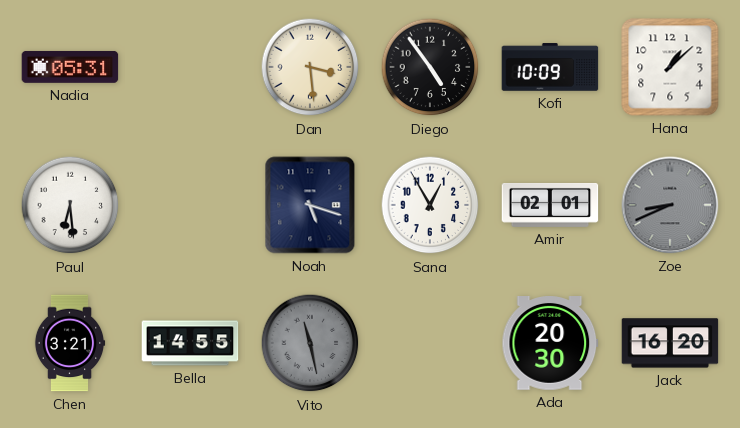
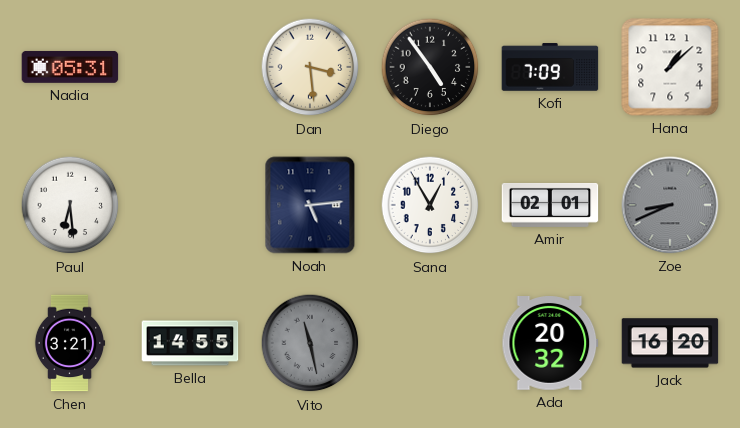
Kofi: 10:09 -> 7:09 (550, 67)
Noah: 5:18 -> 5:14 (310, 205)
Ada: 20:30 -> 20:32 (550, 344)
